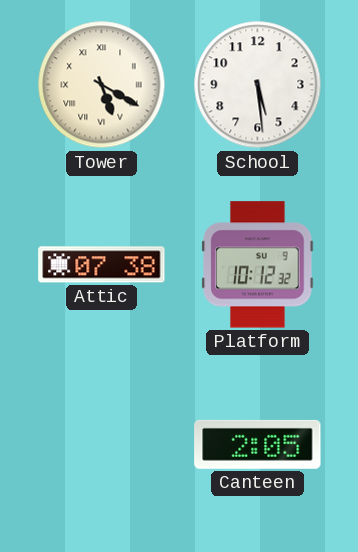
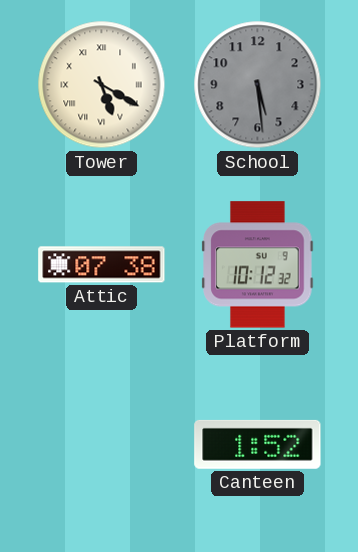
School dial: white -> grey (258, 85)
Canteen: 2:05 -> 1:52 (258, 444)
